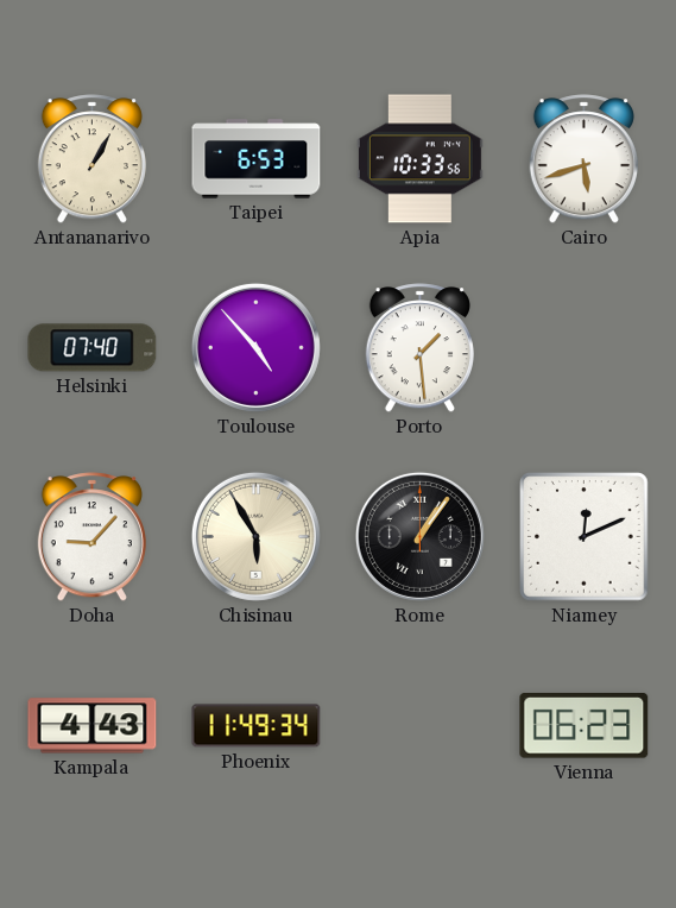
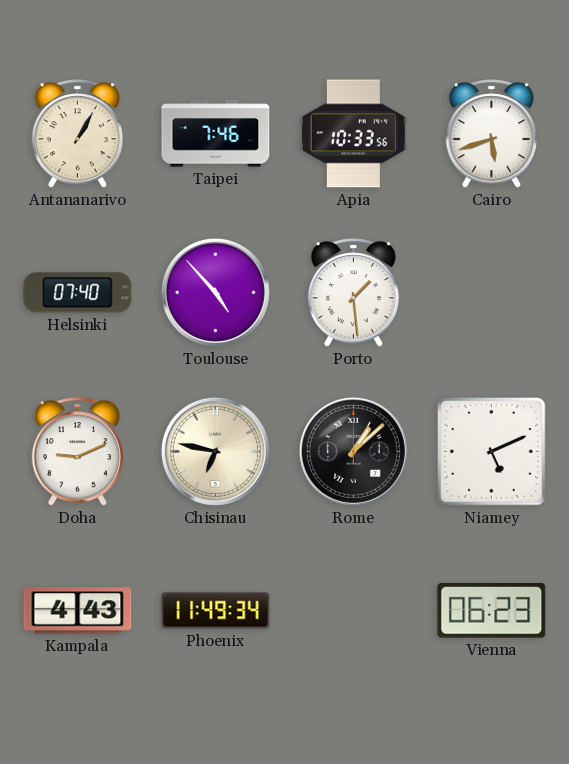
Taipei: 6:53 -> 7:46 (216, 134)
Doha: 9:07 -> 9:11 (77, 452)
Chisinau: 5:55 -> 6:47 (215, 451)
Rome: 1:06 -> 1:08 (353, 451)
Niamey: 12:11 -> 5:11 (492, 452)
